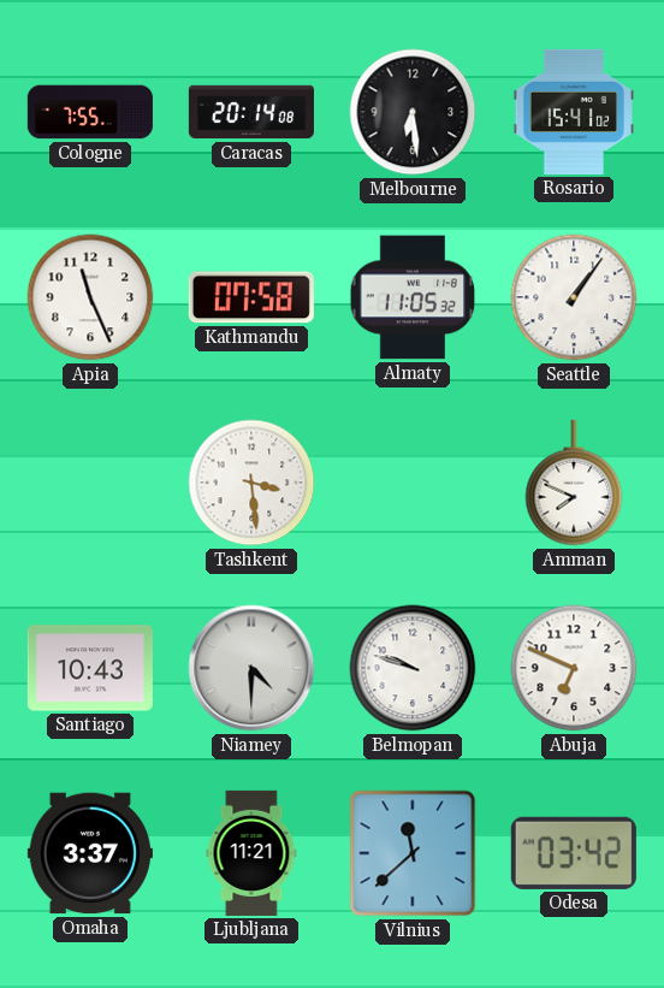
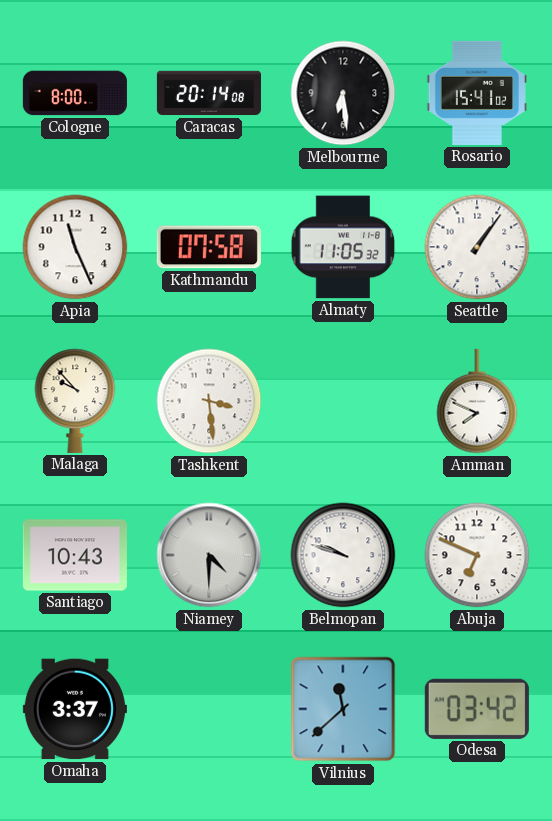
Cologne: 7:55 -> 8:00 (75, 93)
Malaga: none -> 9:53 (75, 401)
Ljubljana: 11:21 -> none (251, 853)
